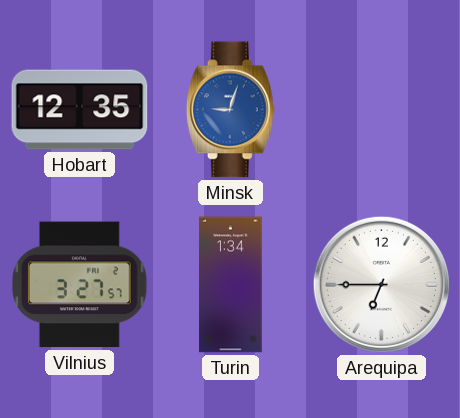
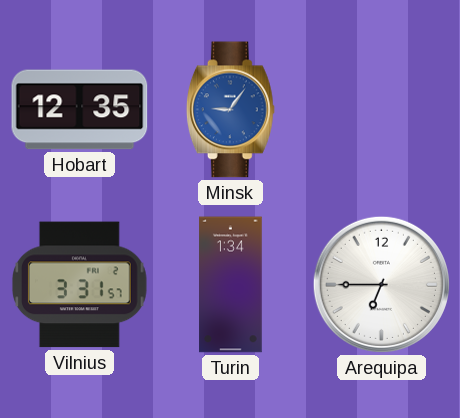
Minsk: 9:03 -> 9:06 (230, 110)
Vilnius: 3:27 -> 3:31 (79, 285)
